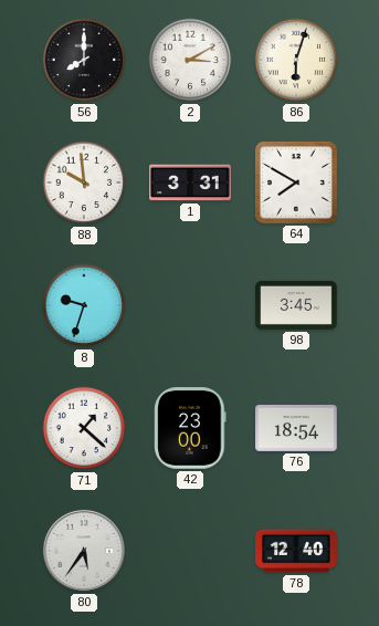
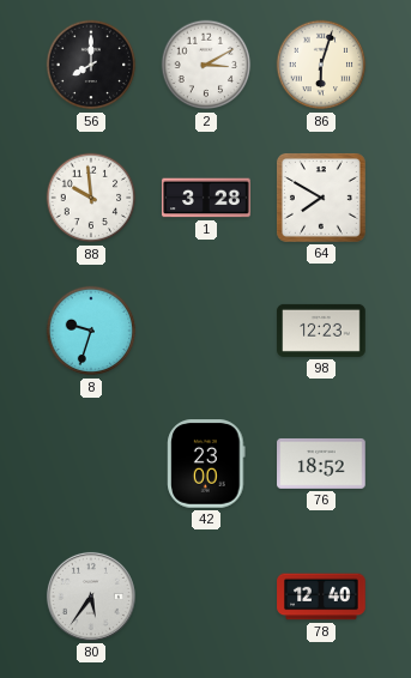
1: 3:31 -> 3:28 (206, 198)
98: 3:45 -> 12:23 (321, 331)
71: 1:22 -> none (84, 428)
76: 18:54 -> 18:52 (321, 464)
